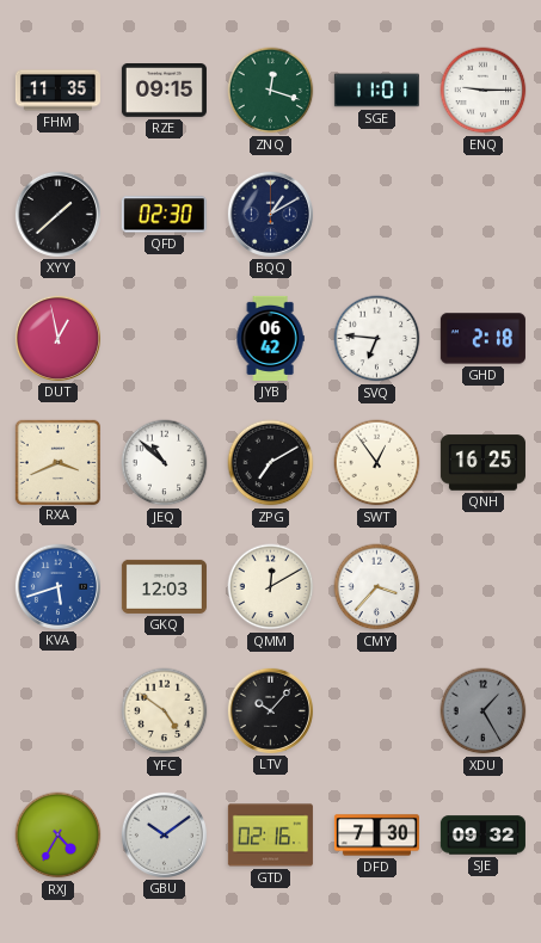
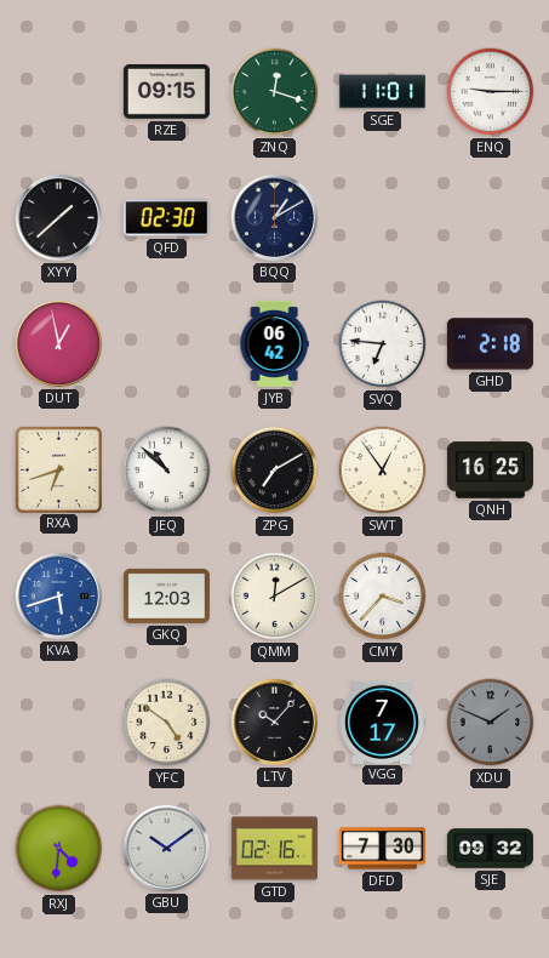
FHM: 11:35 -> none (57, 91)
RXA: 3:41 -> 6:42 (58, 469)
VGG: none -> 7:17 (382, 722)
XDU: 1:25 -> 1:49 (491, 723)
RXJ: 4:35 -> 4:31 (59, 849)
